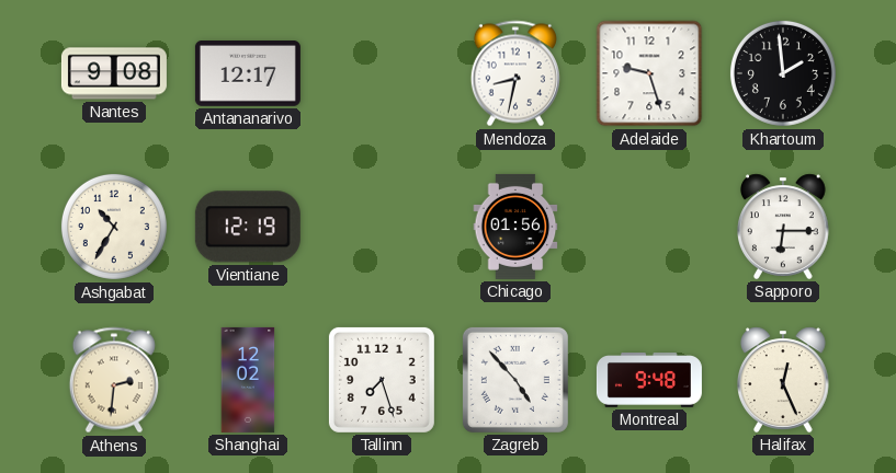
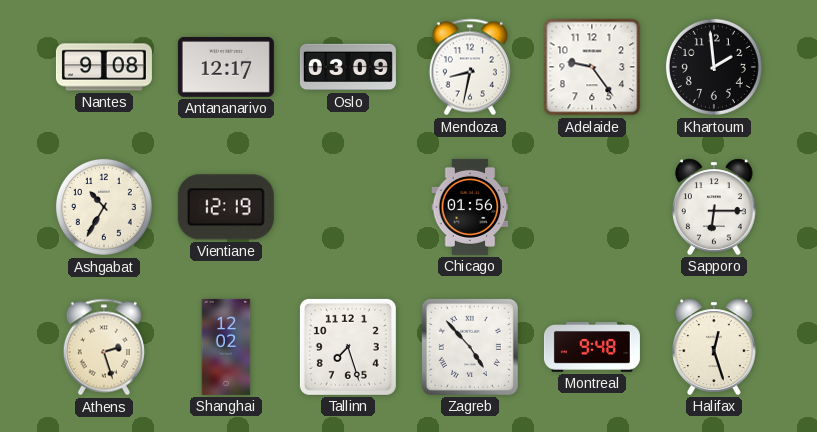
Oslo: none -> 03:09 (348, 67)
Adelaide: 9:27 -> 9:24 (592, 67)
Athens: 2:31 -> 2:27 (104, 347)
Halifax: 12:26 -> 12:27 (715, 347)
